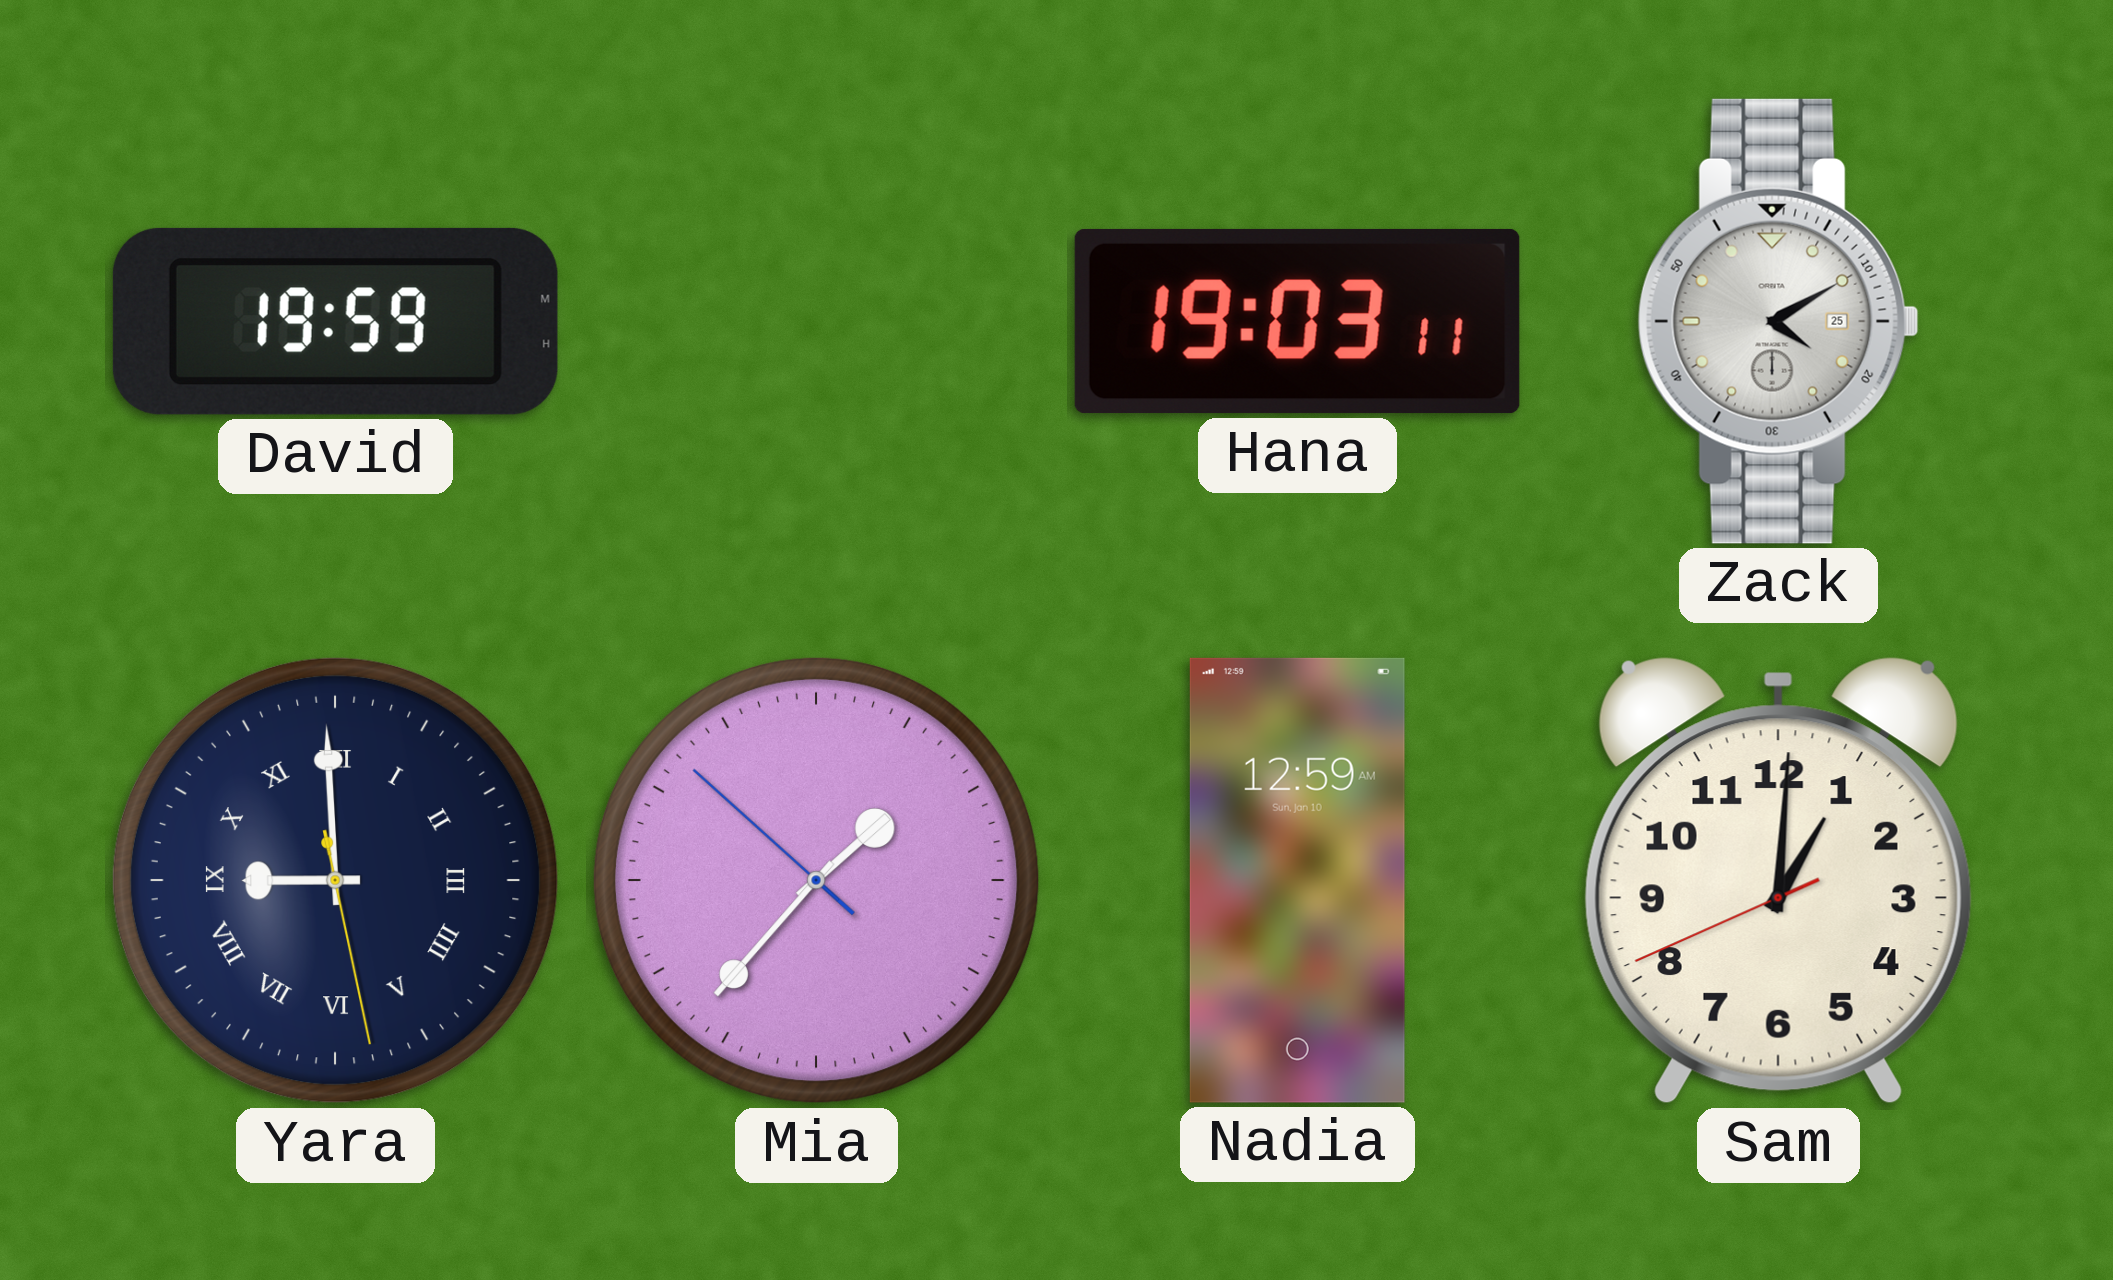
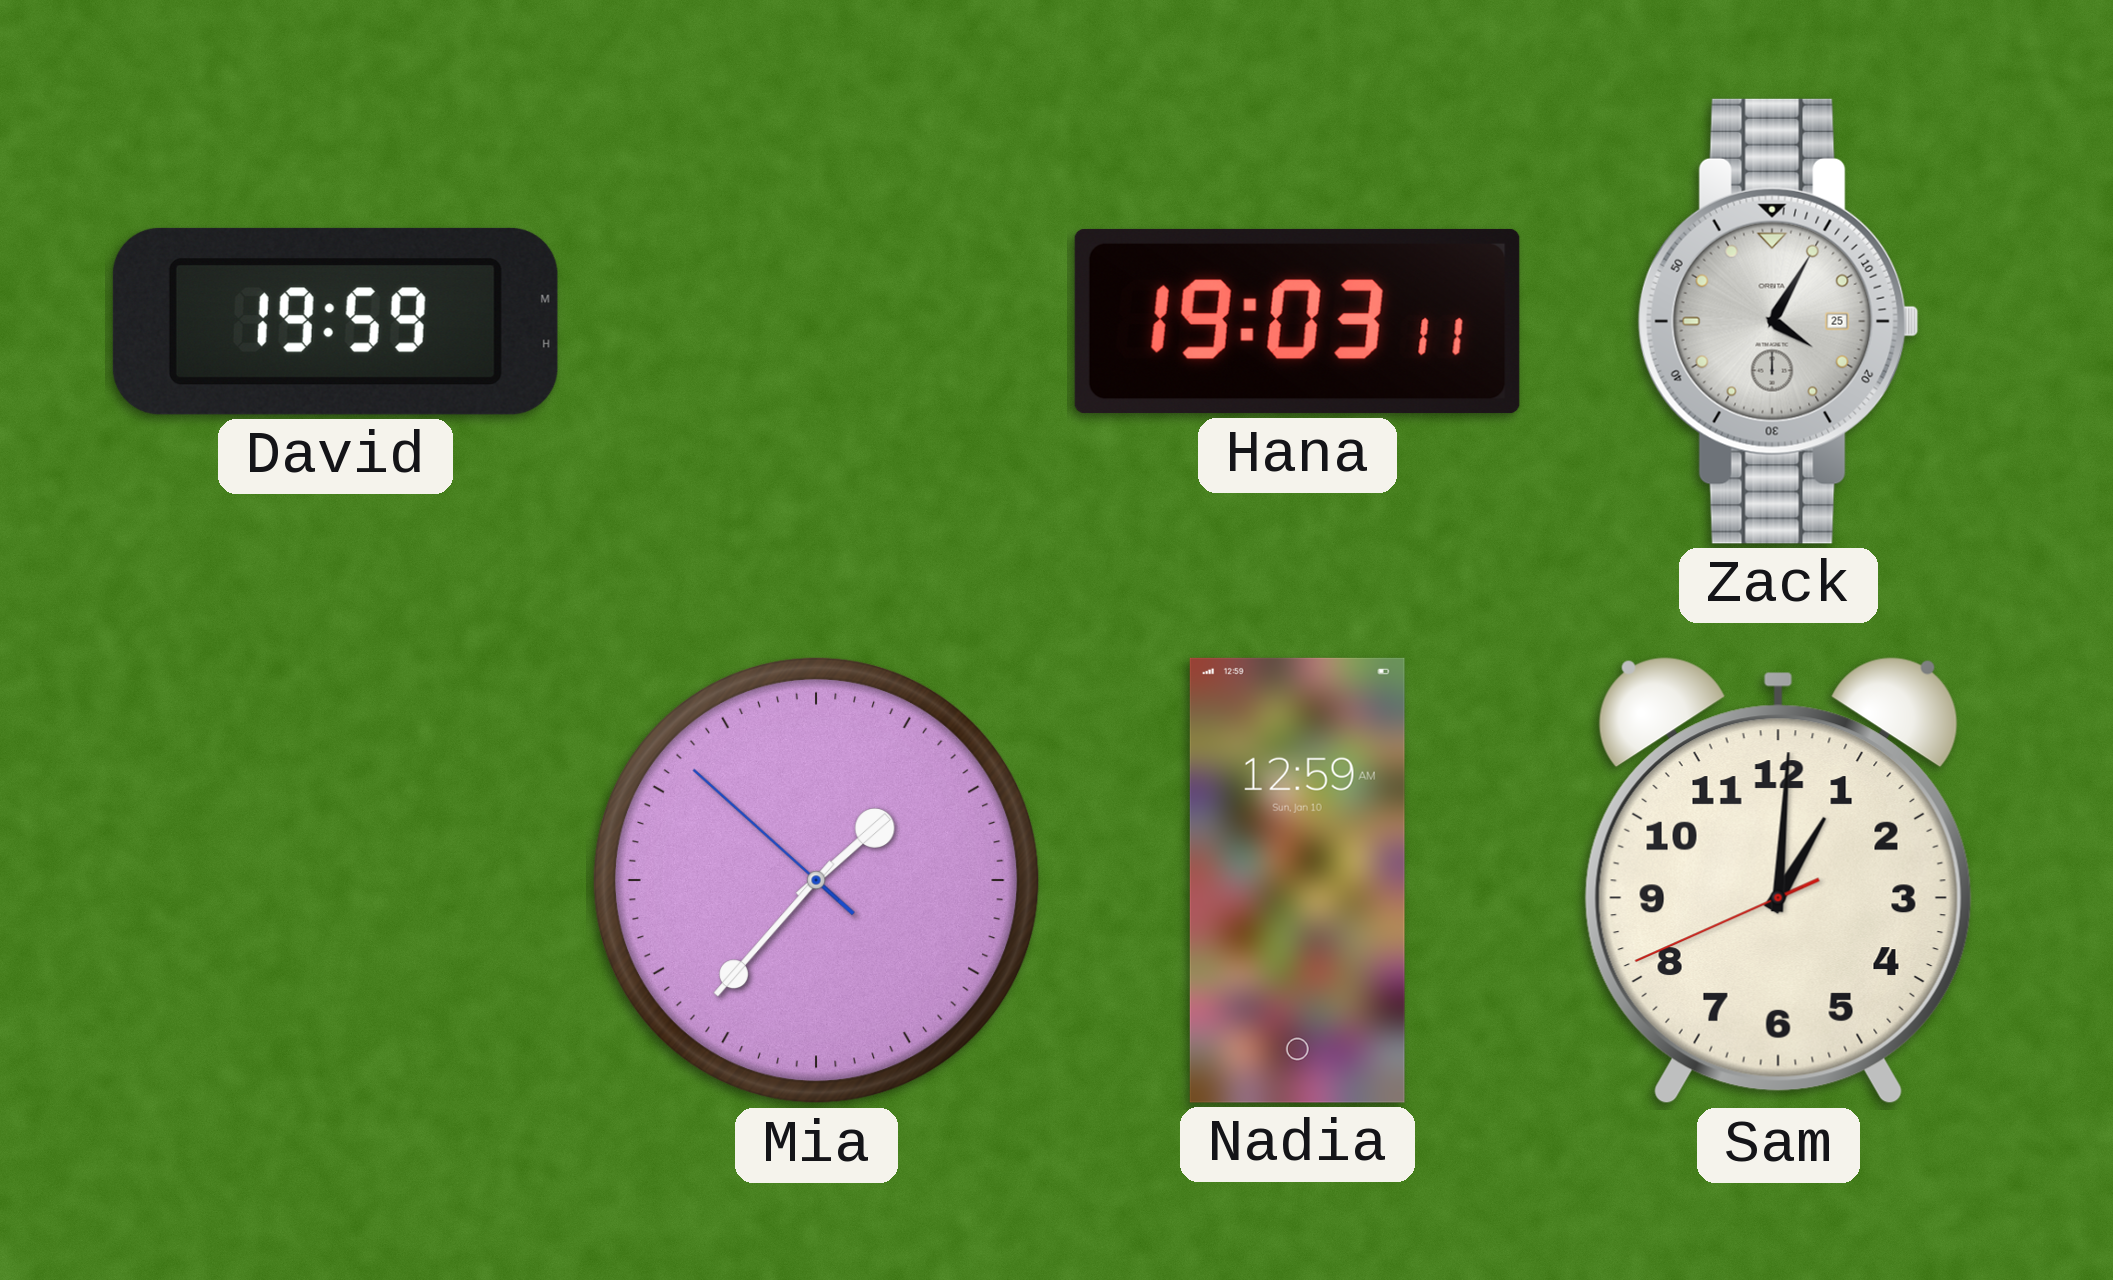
Zack: 4:10 -> 4:05 (1778, 321)
Yara: 8:59 -> none (335, 880)
